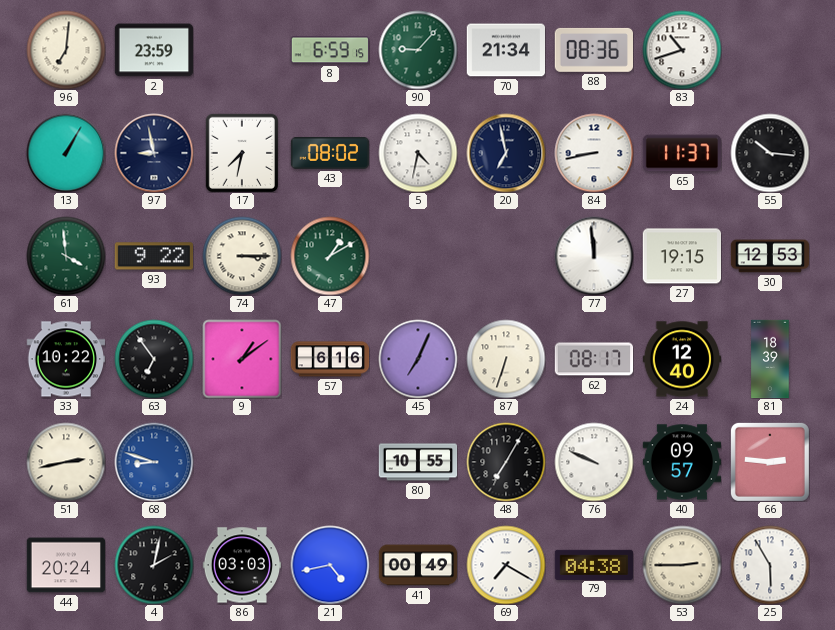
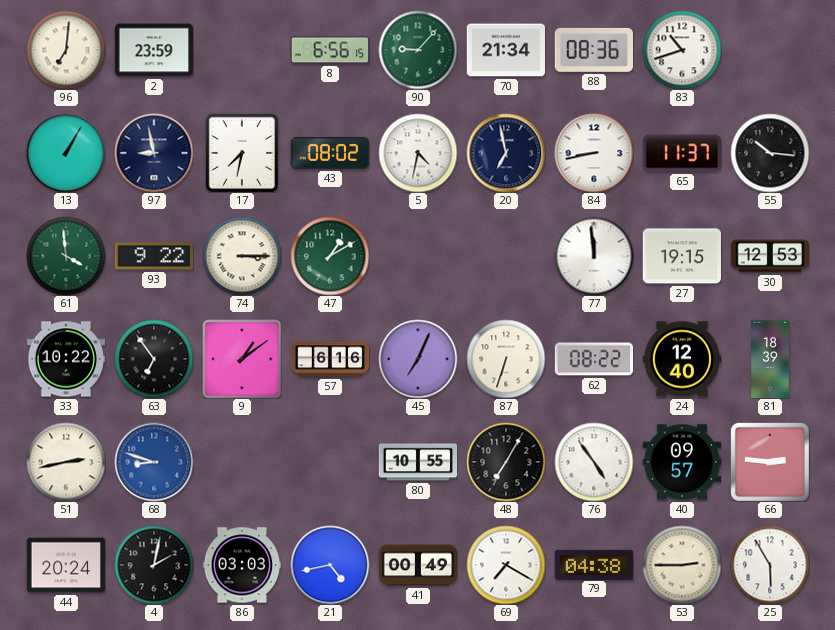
8: 6:59 -> 6:56 (329, 50)
62: 08:17 -> 08:22 (594, 359)
76: 9:49 -> 4:54 (594, 462)
